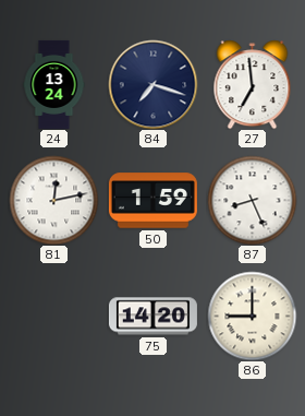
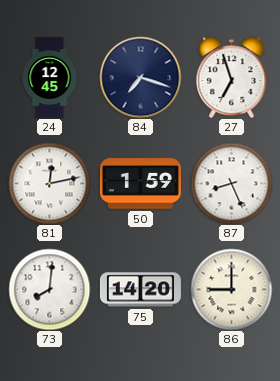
24: 13:24 -> 12:45 (50, 77)
27: 6:59 -> 6:57 (232, 77)
73: none -> 8:01 (49, 289)
